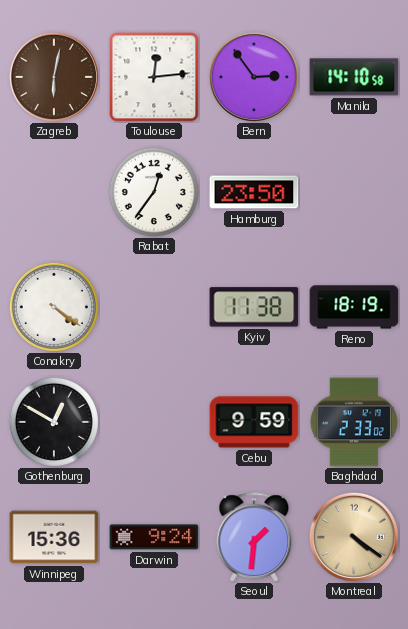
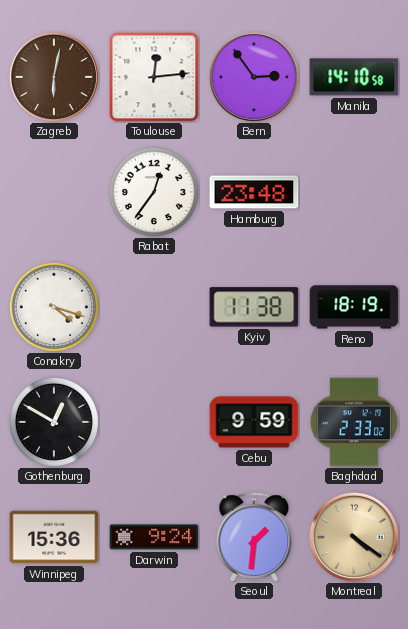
Hamburg: 23:50 -> 23:48 (254, 192)
Conakry: 4:21 -> 4:18 (54, 307)
